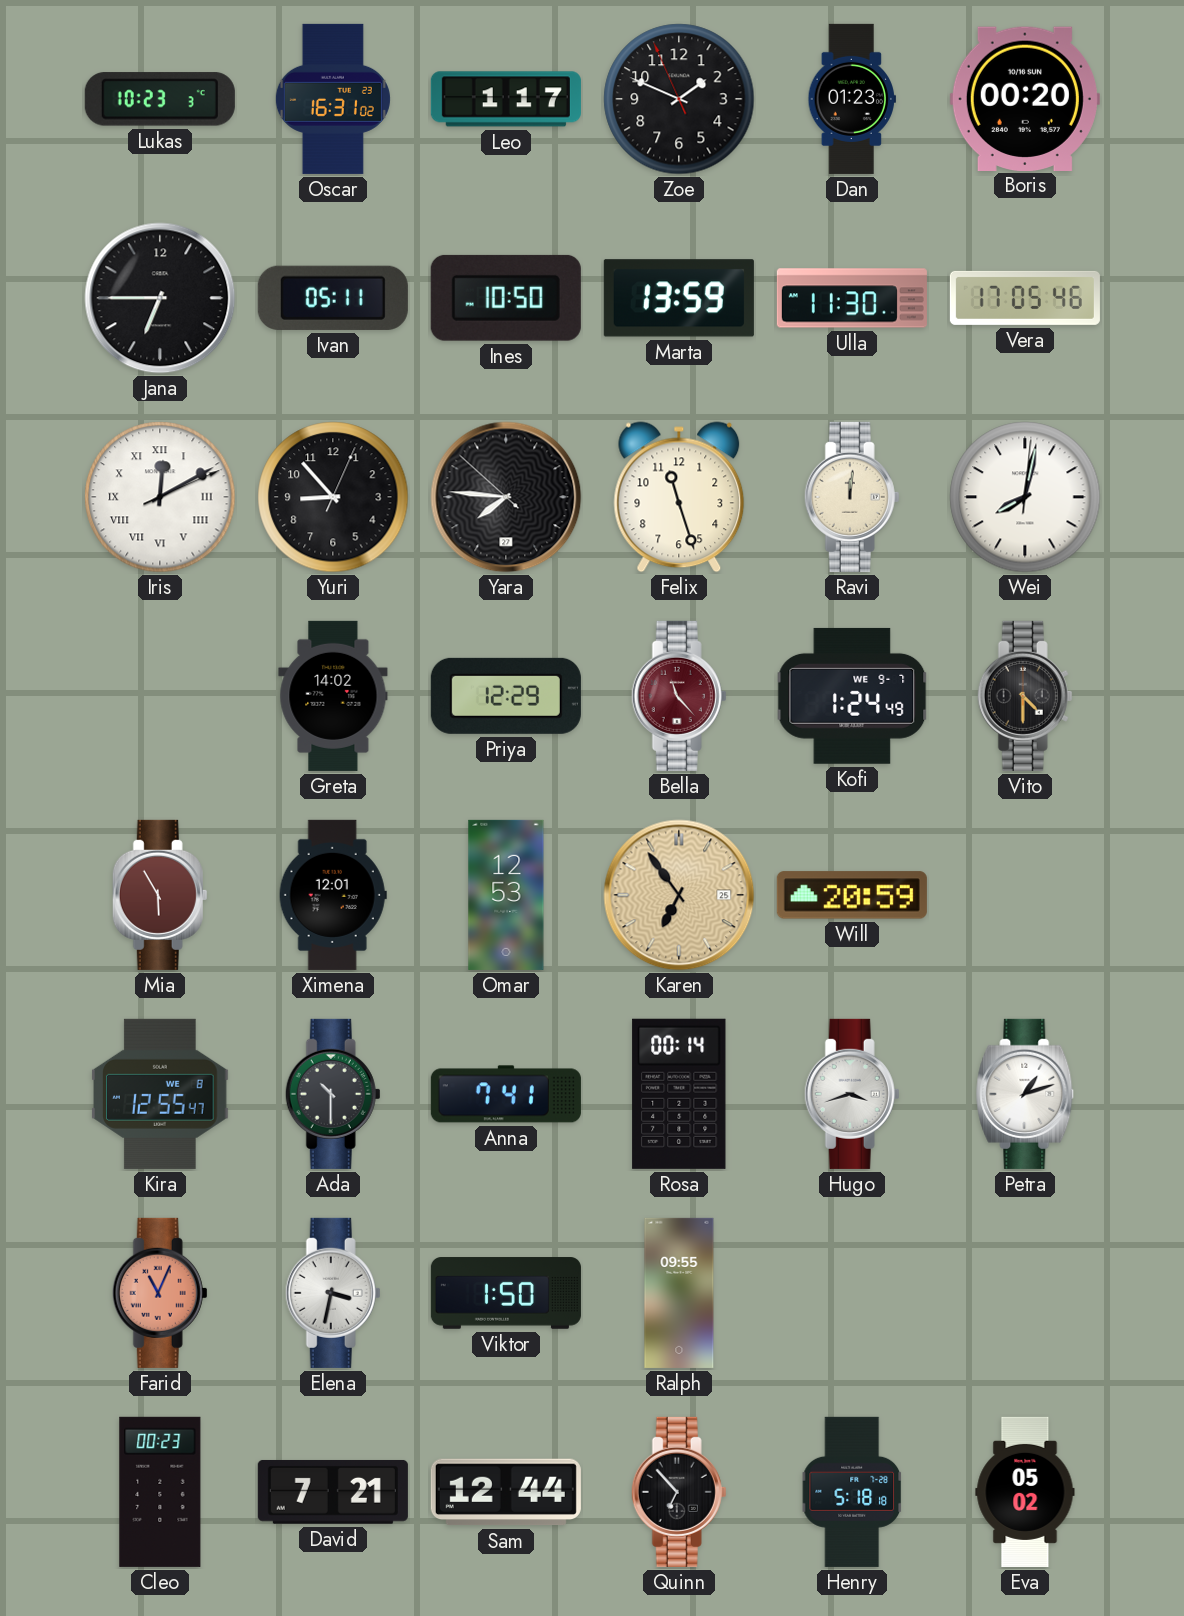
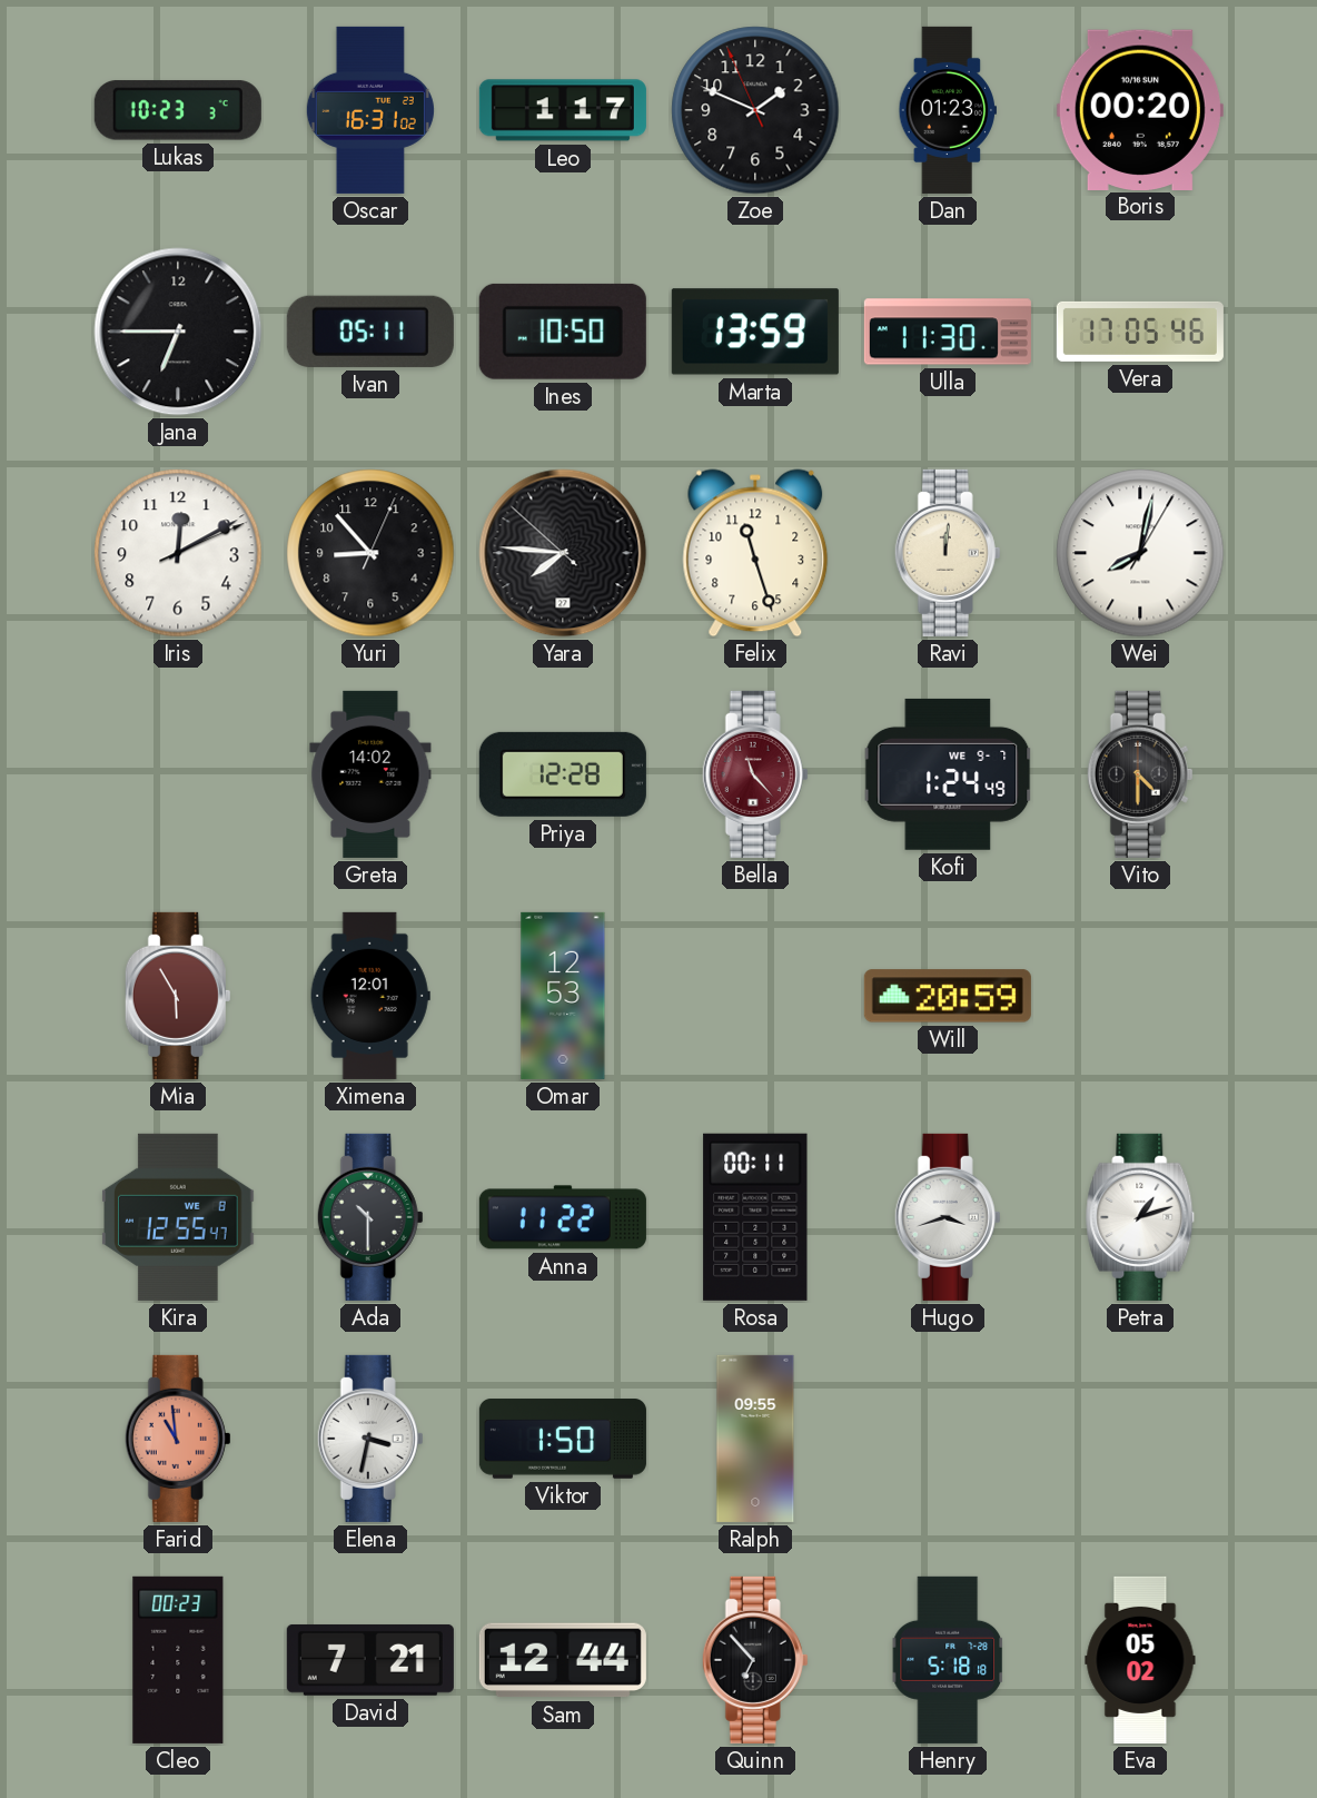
Iris numerals: Roman -> Arabic (178, 553)
Wei: 8:02:01 -> 8:02:05 (1140, 553)
Priya: 12:29 -> 12:28 (563, 774)
Karen: 6:54 -> none (679, 895)
Anna: 7:41 -> 11:22 (563, 1217)
Rosa: 00:14 -> 00:11 (755, 1217)
Farid: 11:04 -> 10:59 (178, 1439)
